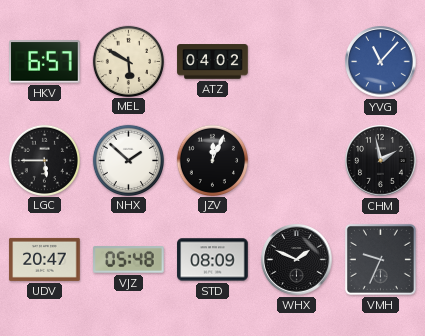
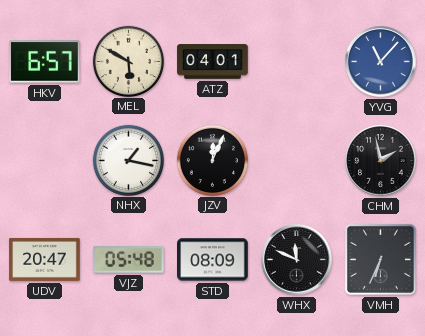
ATZ: 04:02 -> 04:01 (213, 62)
LGC: 5:45 -> none (44, 160)
NHX: 1:52 -> 1:17 (128, 160)
WHX: 1:49 -> 11:49 (297, 260)
VMH: 9:34 -> 6:34 (380, 259)
